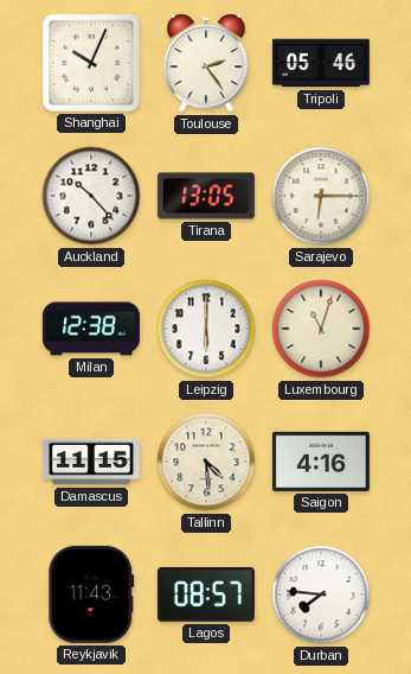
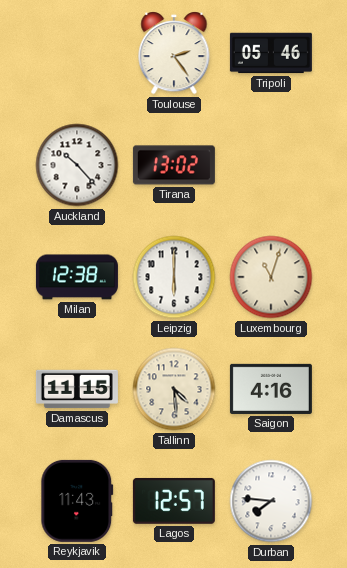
Shanghai: 10:04 -> none (91, 63)
Tirana: 13:05 -> 13:02 (174, 165)
Sarajevo: 6:15 -> none (321, 196)
Lagos: 08:57 -> 12:57 (174, 501)
